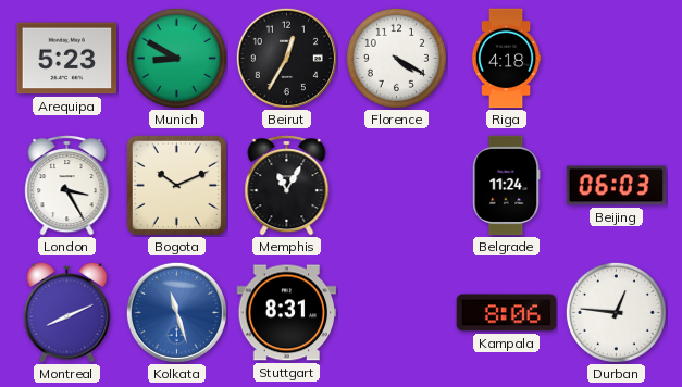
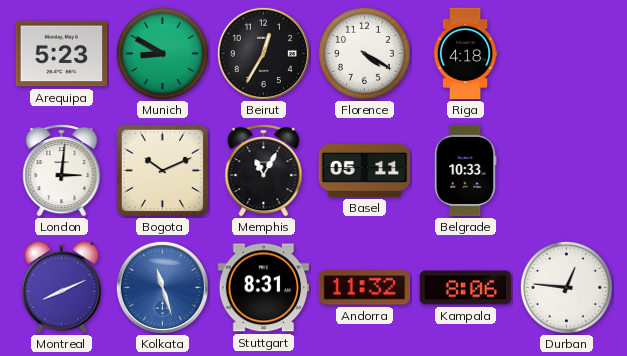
London: 3:25 -> 3:01 (62, 171)
Basel: none -> 05:11 (365, 170)
Belgrade: 11:24 -> 10:33 (466, 171)
Beijing: 06:03 -> none (617, 186)
Andorra: none -> 11:32 (365, 288)
